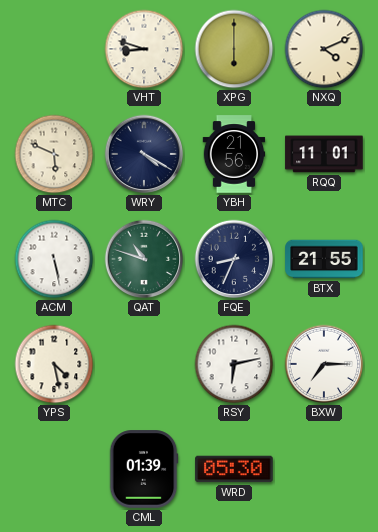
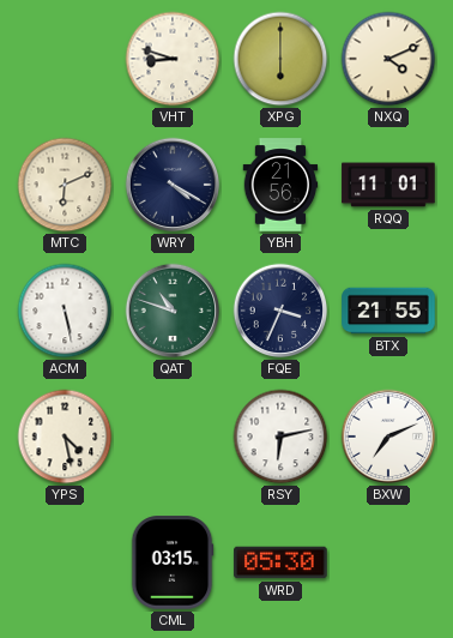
MTC: 5:49 -> 6:11 (65, 185)
FQE: 8:34 -> 3:34 (280, 311)
BXW: 7:15 -> 7:11 (388, 437)
CML: 01:39 -> 03:15 (173, 562)
